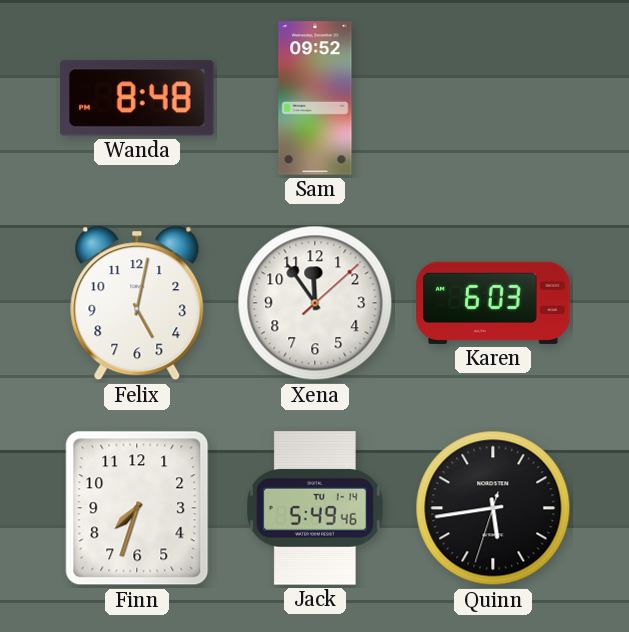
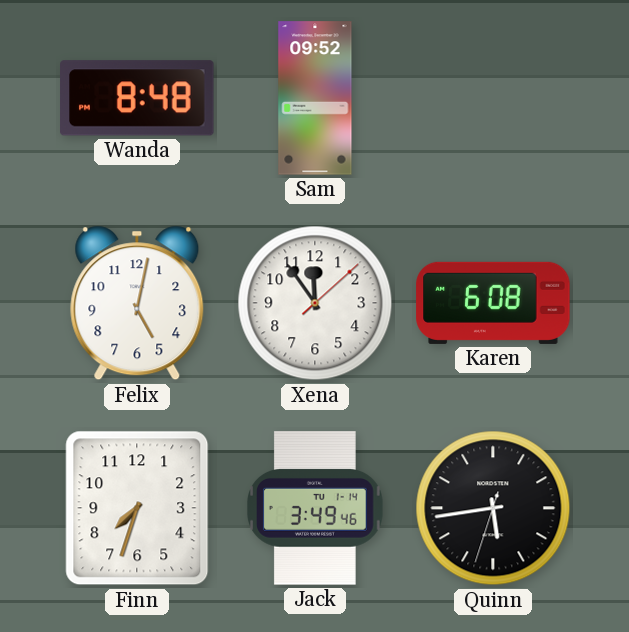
Karen: 6:03 -> 6:08 (493, 303)
Jack: 5:49 -> 3:49 (316, 508)
